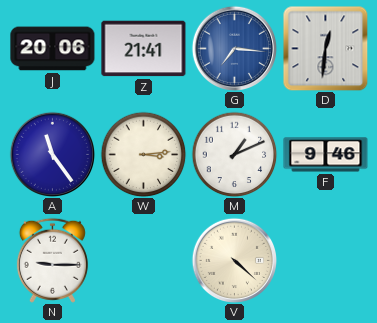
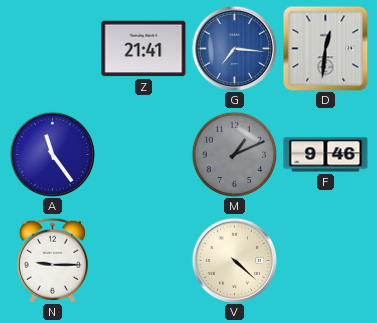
J: 20:06 -> none (53, 49)
W: 3:14 -> none (143, 154)
M dial: white -> grey (234, 154)
